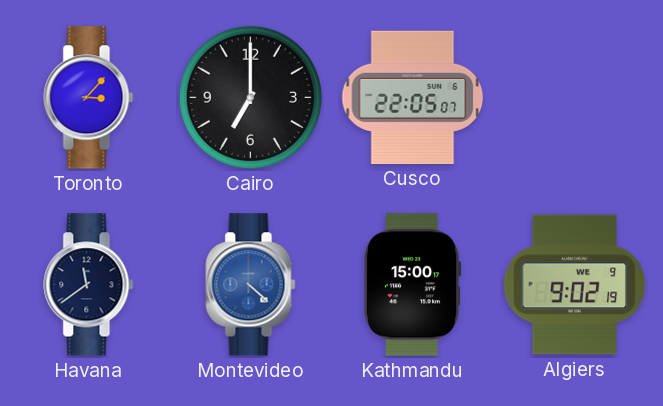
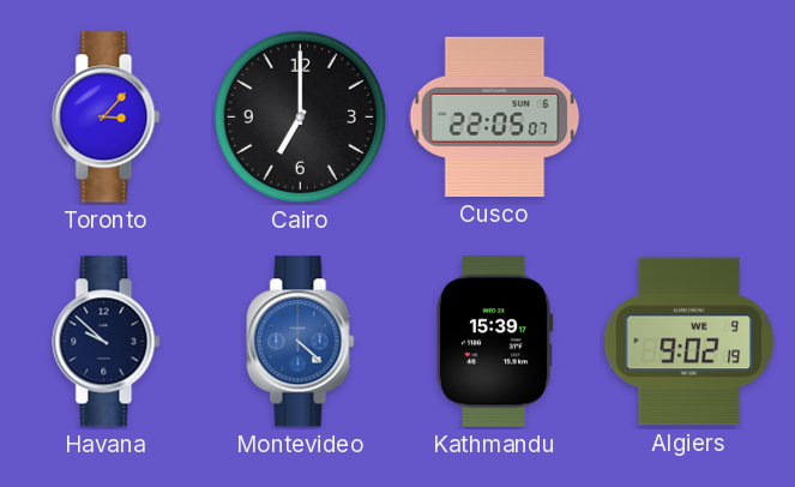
Havana: 11:39 -> 9:52 (107, 342)
Kathmandu: 15:00 -> 15:39 (494, 342)
